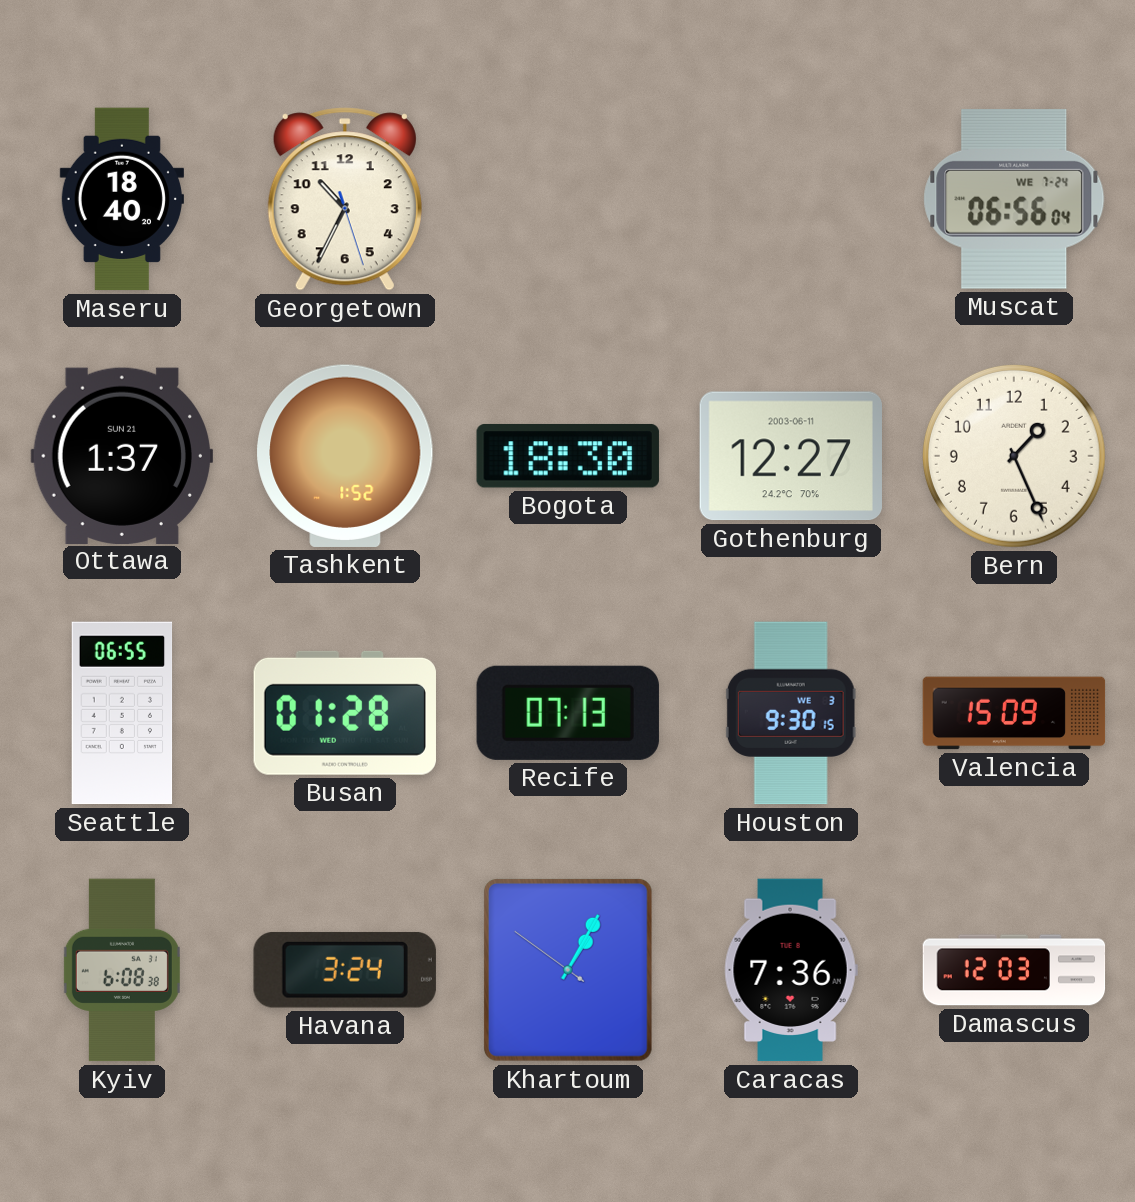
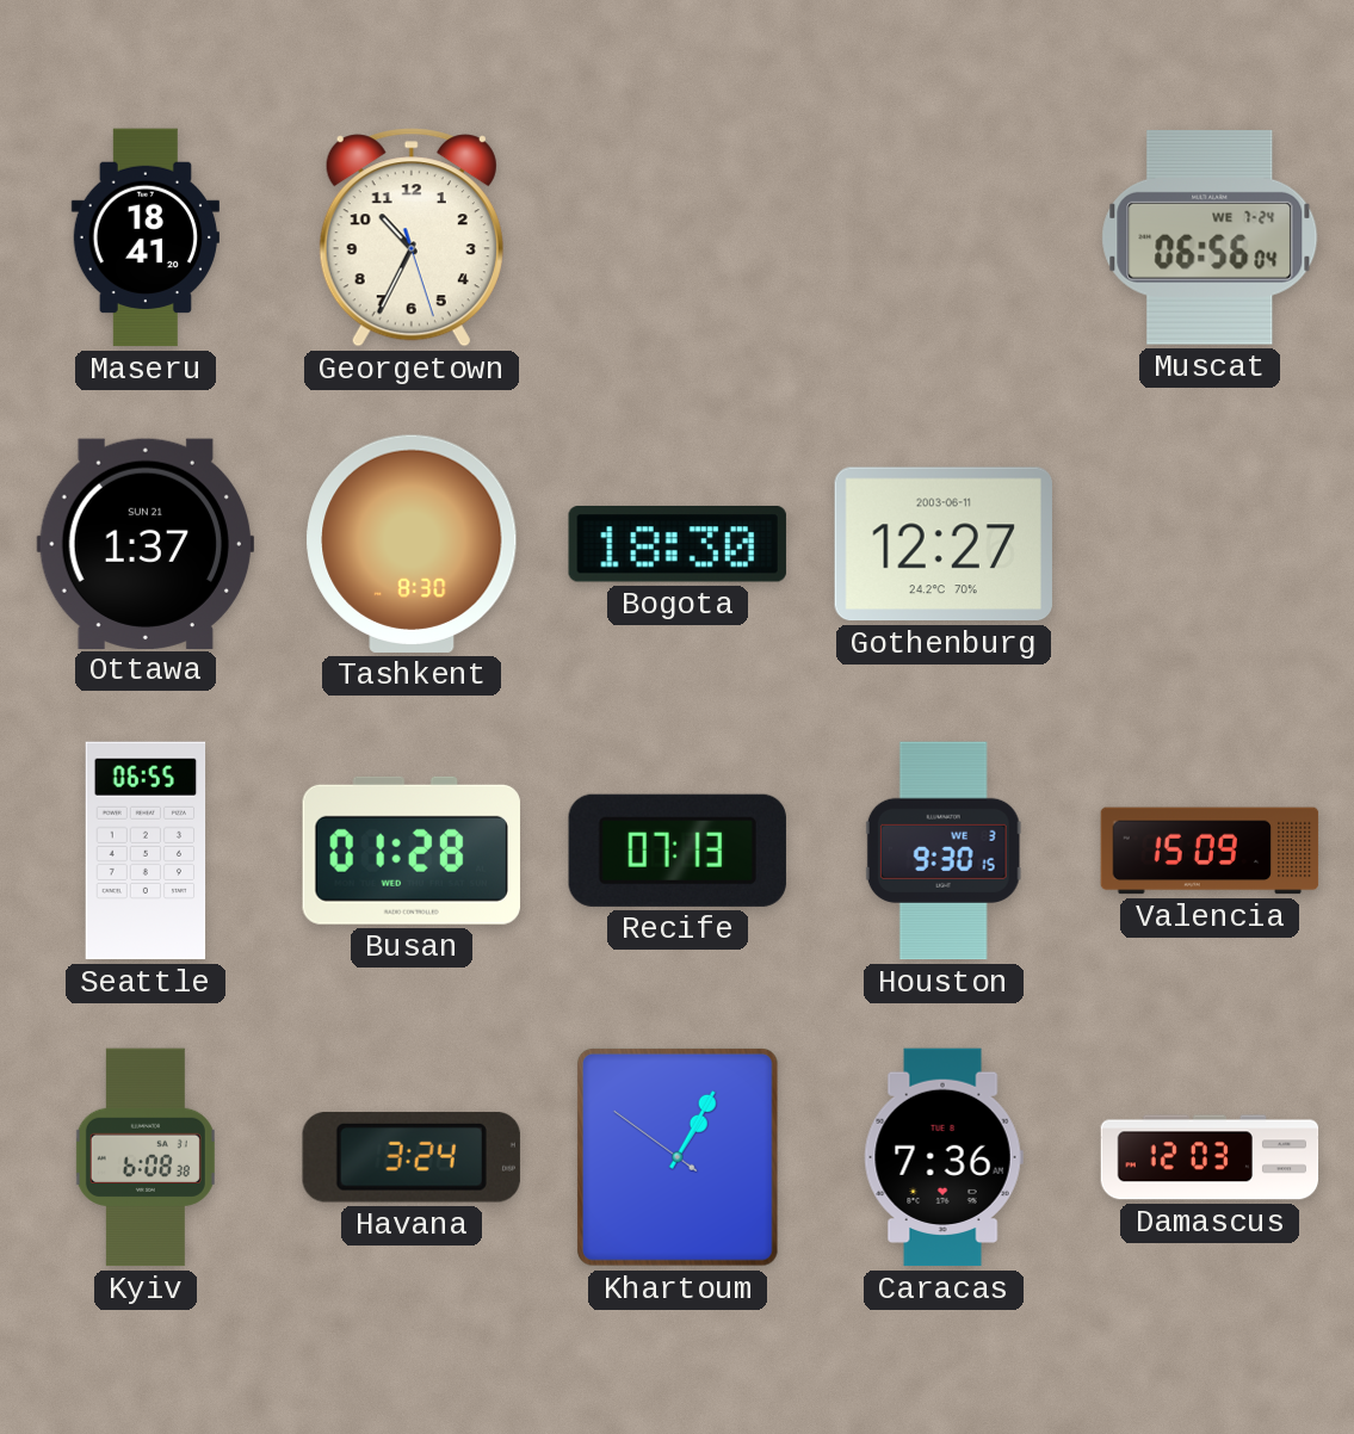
Maseru: 18:40 -> 18:41 (146, 237)
Tashkent: 1:52 -> 8:30 (412, 544)
Bern: 1:26 -> none (1014, 456)
